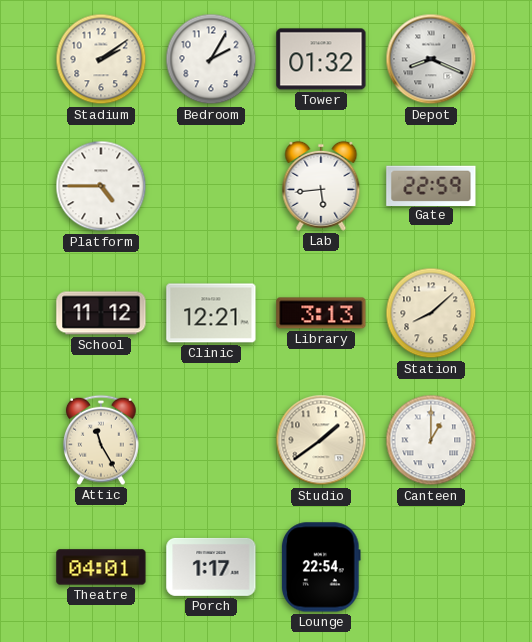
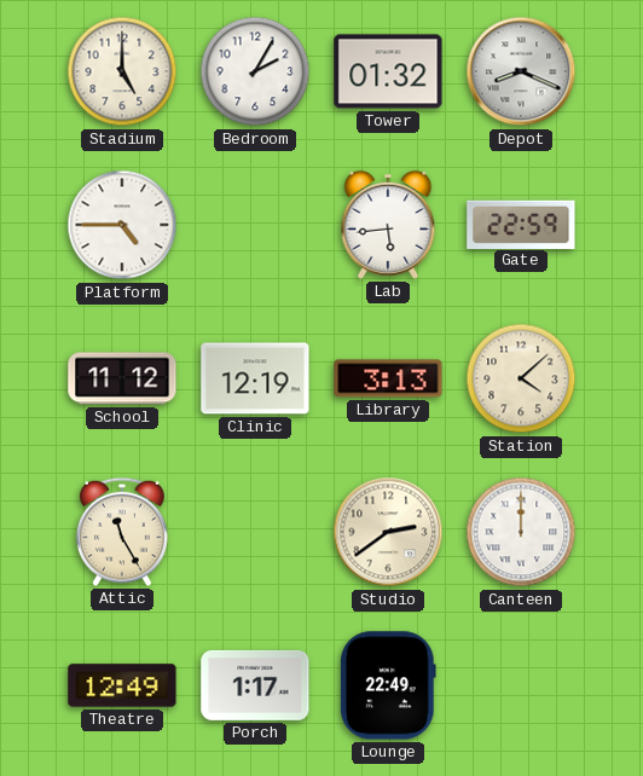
Stadium: 2:09 -> 5:00 (122, 71)
Clinic: 12:21 -> 12:19 (255, 378)
Station: 8:08 -> 4:08 (521, 378)
Studio: 1:39 -> 2:39 (388, 532)
Canteen: 1:00 -> 12:00 (521, 532)
Theatre: 04:01 -> 12:49 (122, 685)
Lounge: 22:54 -> 22:49 (388, 685)
